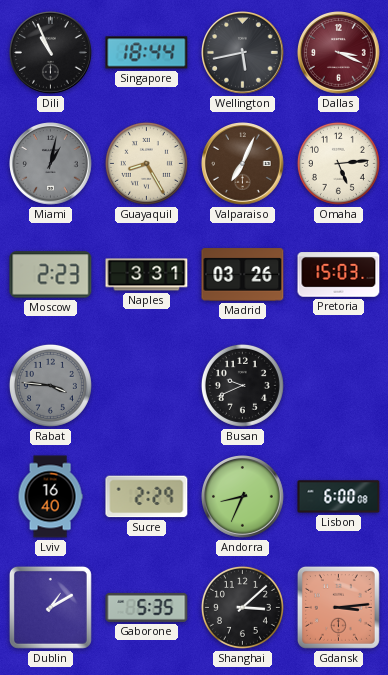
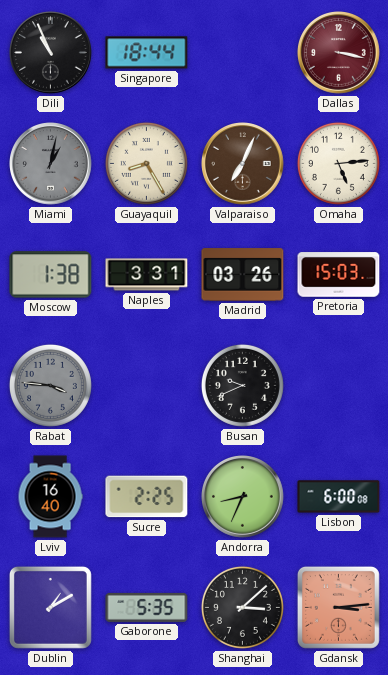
Wellington: 5:43 -> none (243, 53)
Dallas: 3:19 -> 3:17 (339, 53)
Moscow: 2:23 -> 1:38 (51, 275)
Sucre: 2:29 -> 2:25 (147, 497)
